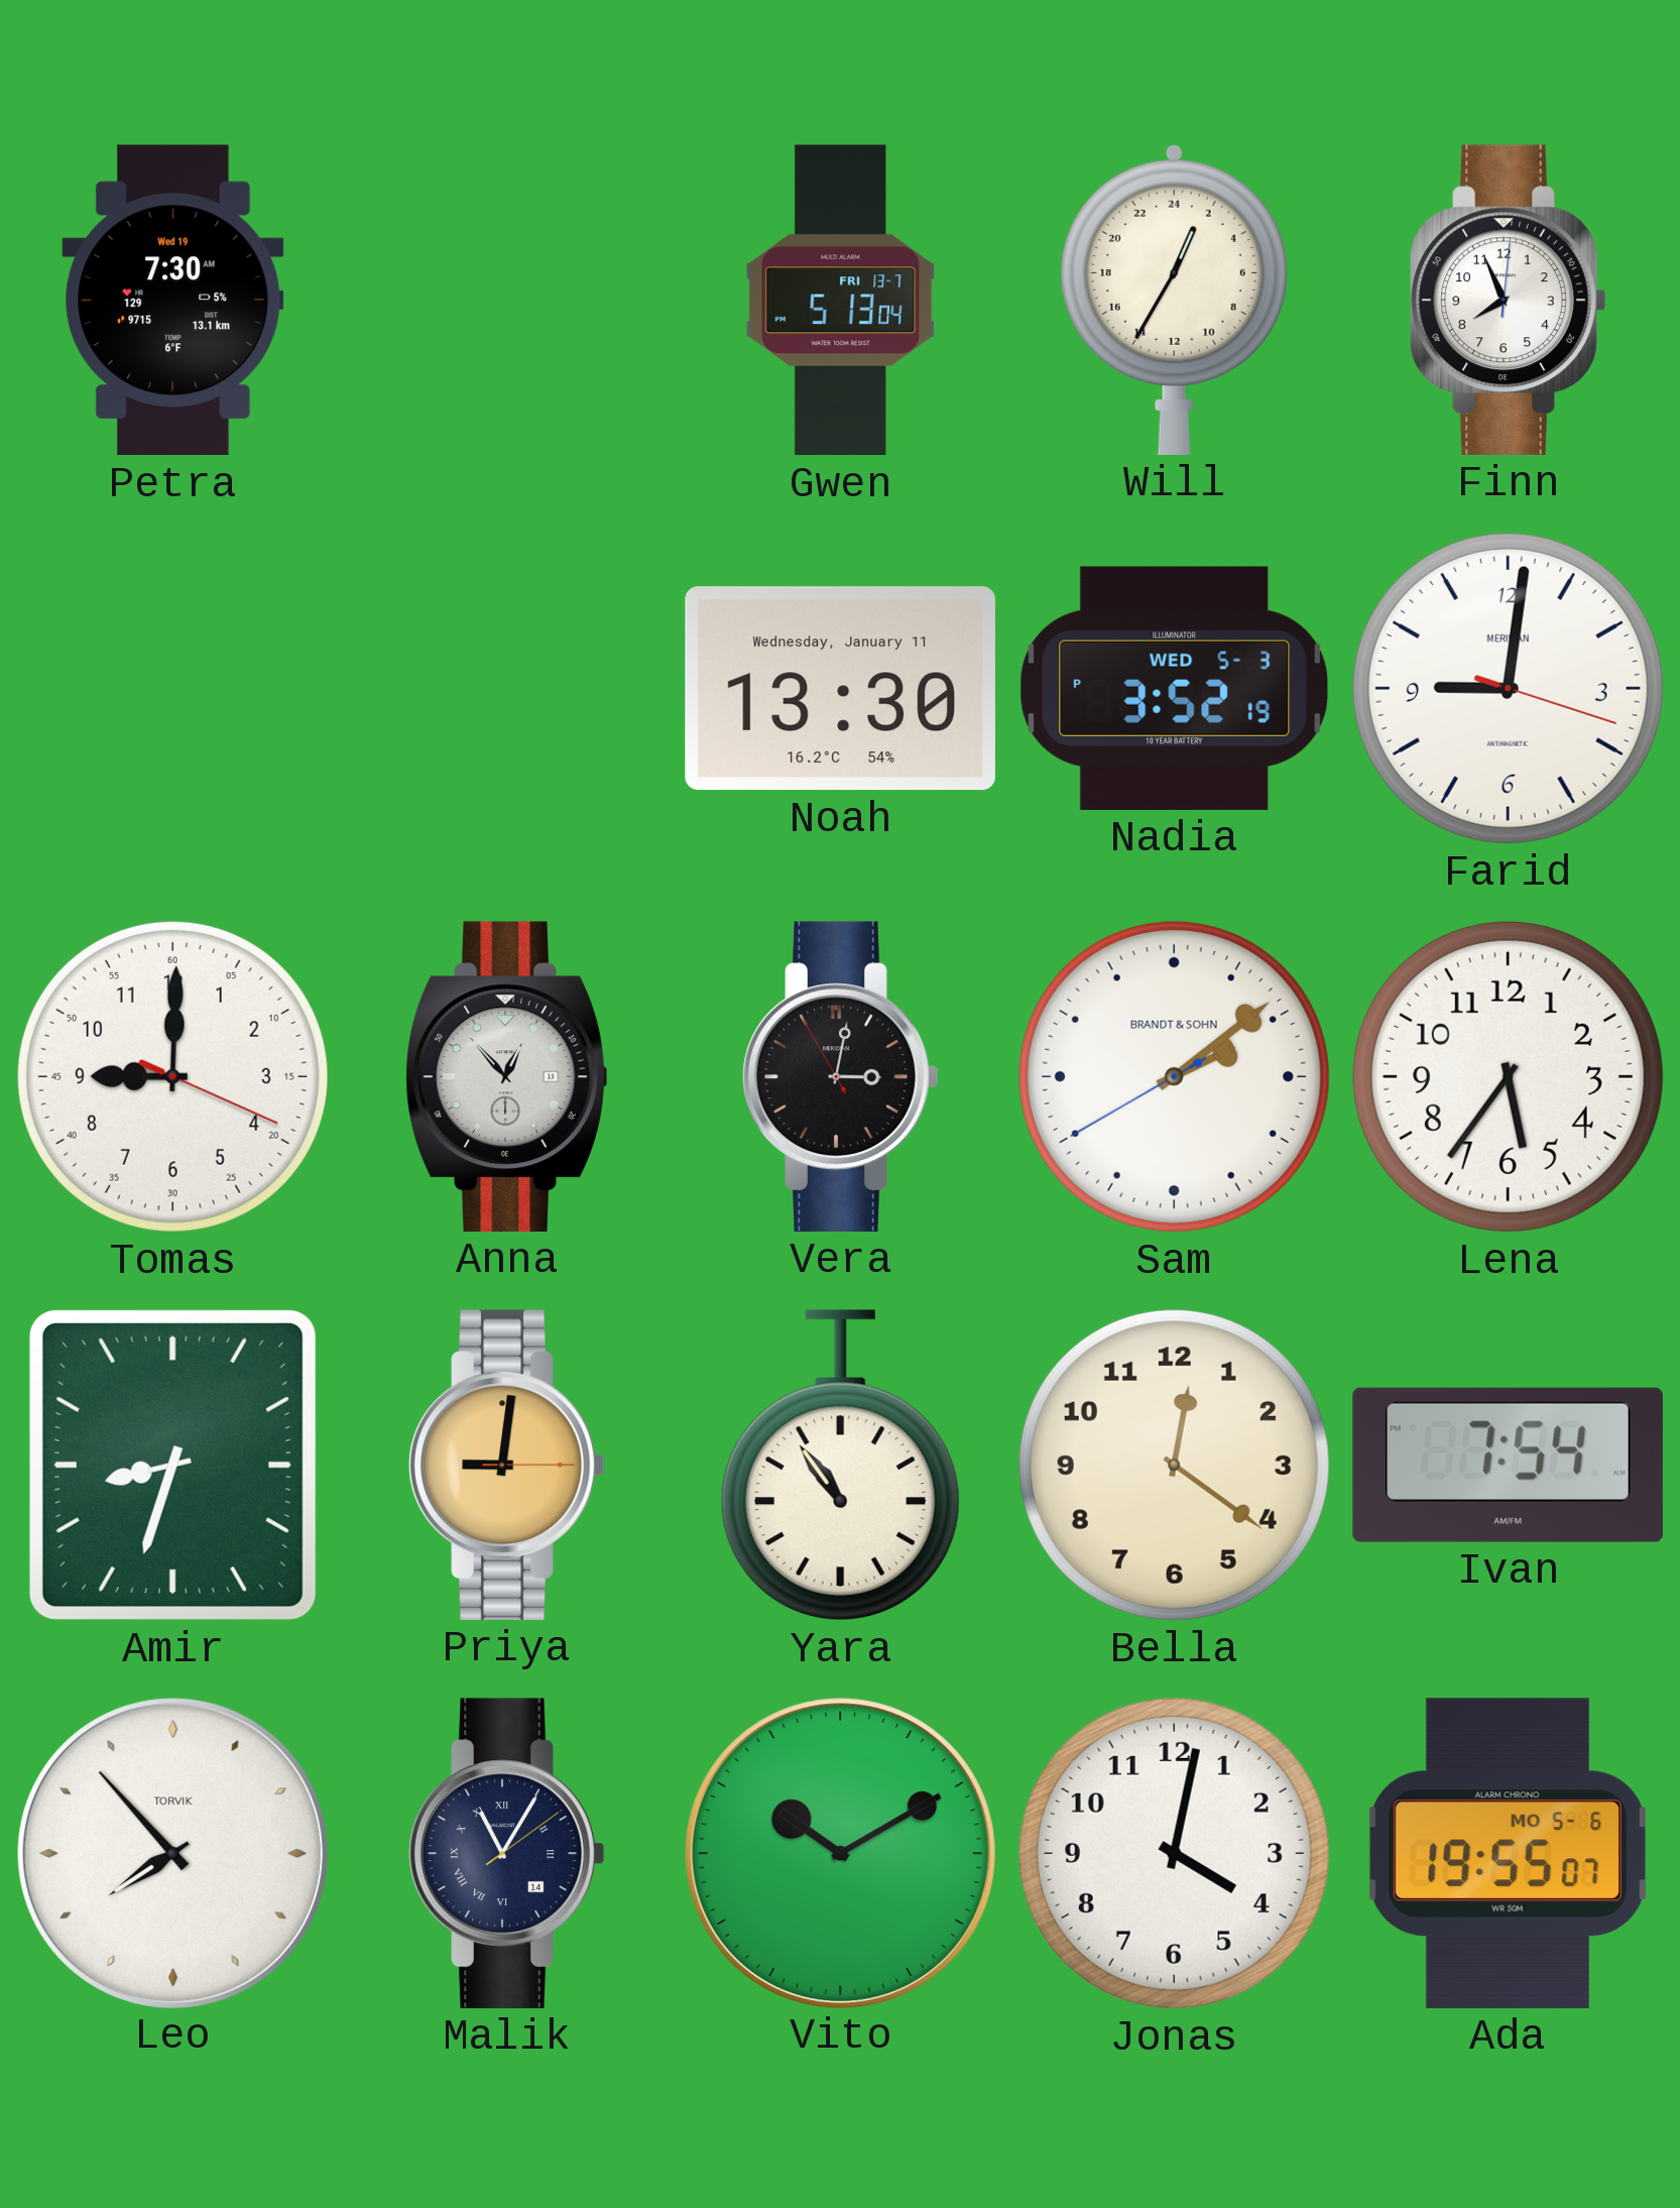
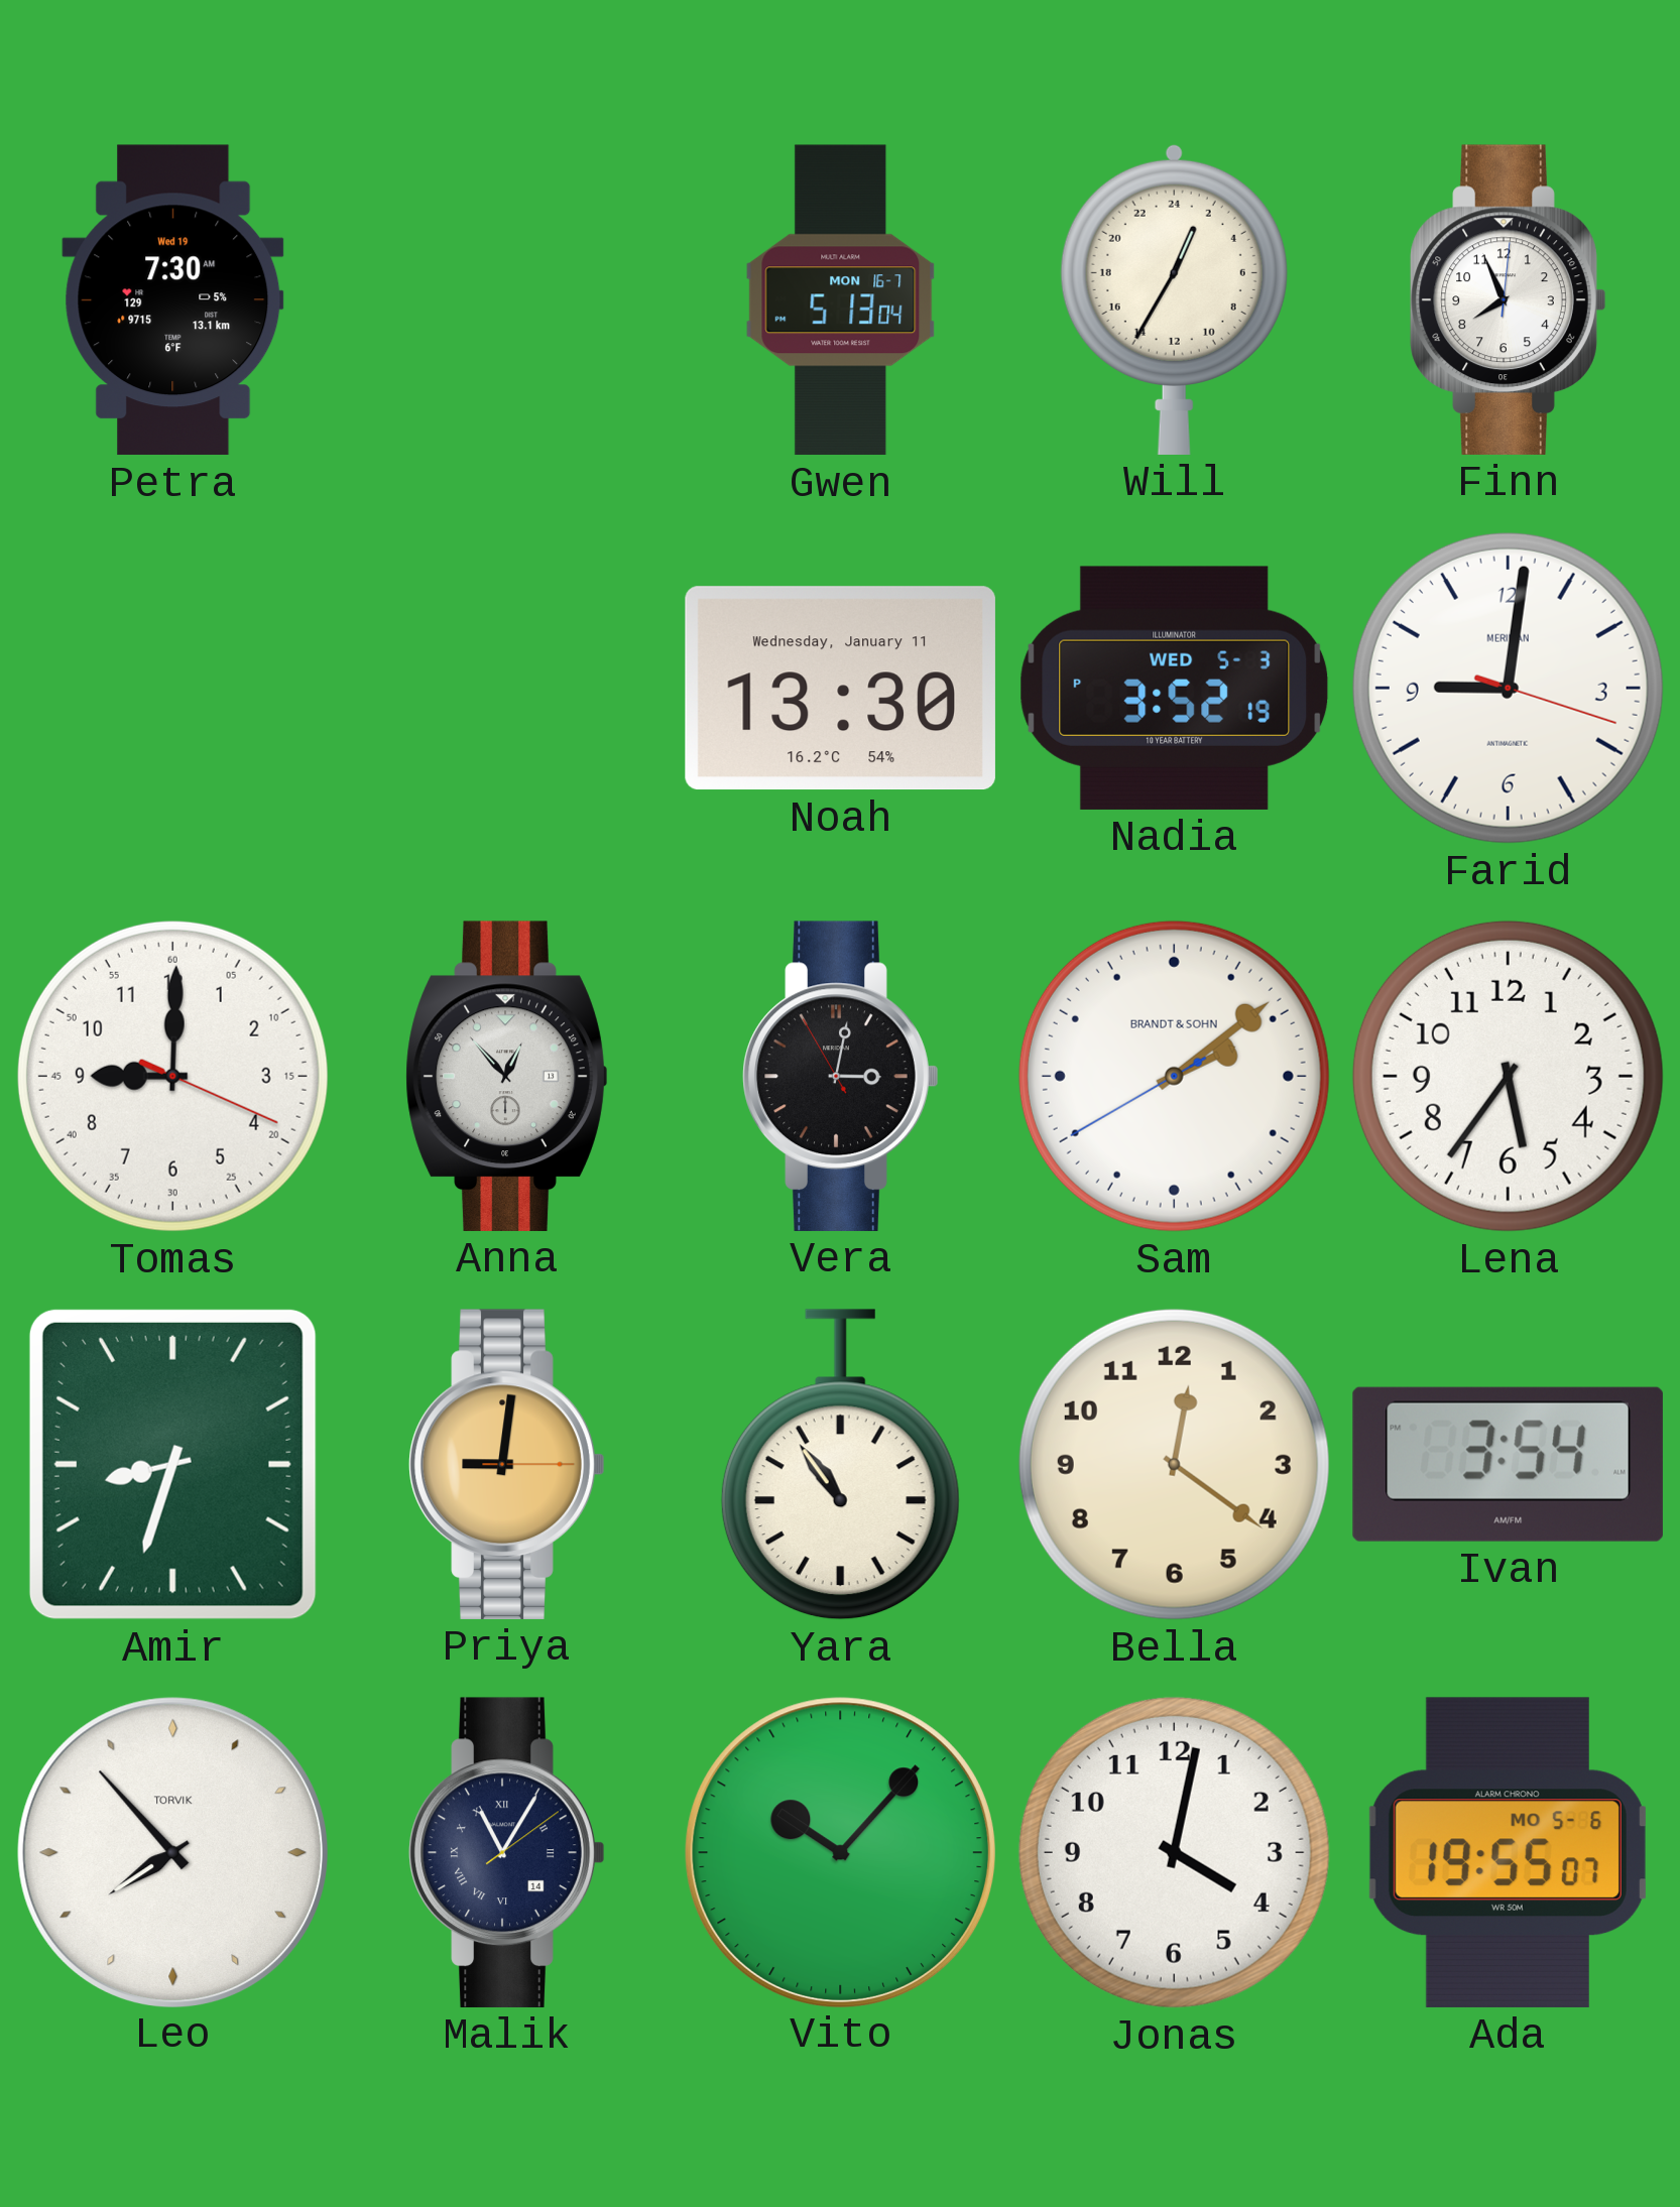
Gwen date: FRI 13-7 -> MON 16-7 (841, 300)
Ivan: 7:54 -> 3:54 (1508, 1464)
Vito: 10:10 -> 10:07 (840, 1852)
